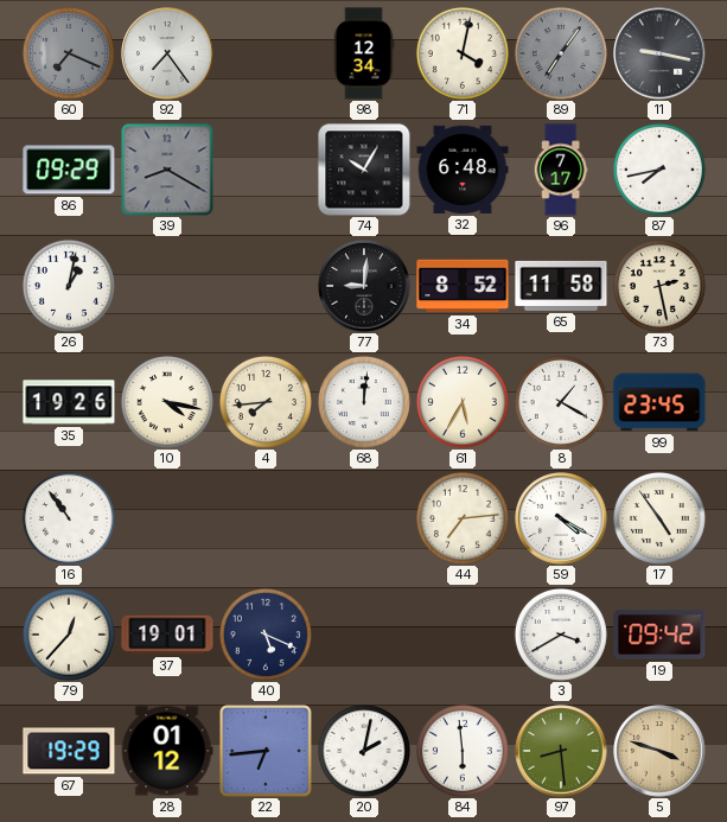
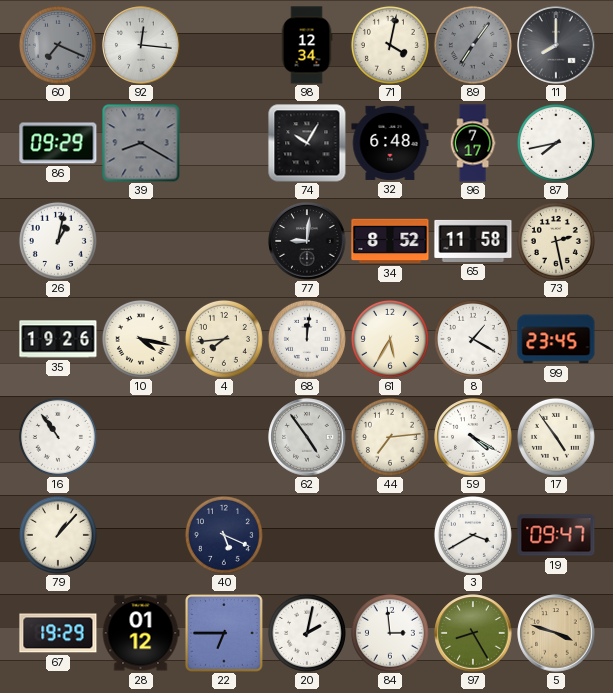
92: 7:24 -> 12:16 (141, 45)
11: 9:17 -> 8:00 (556, 45)
62: none -> 4:54 (307, 437)
79: 12:37 -> 1:07 (58, 535)
37: 19:01 -> none (167, 635)
19: 09:42 -> 09:47 (556, 535)
22: 6:44 -> 6:45 (224, 633)
84: 5:59 -> 2:59 (390, 633)
97: 8:29 -> 8:25 (473, 633)
